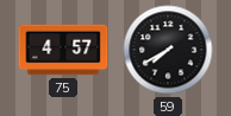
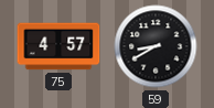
59: 7:40 -> 8:40 (156, 46)
